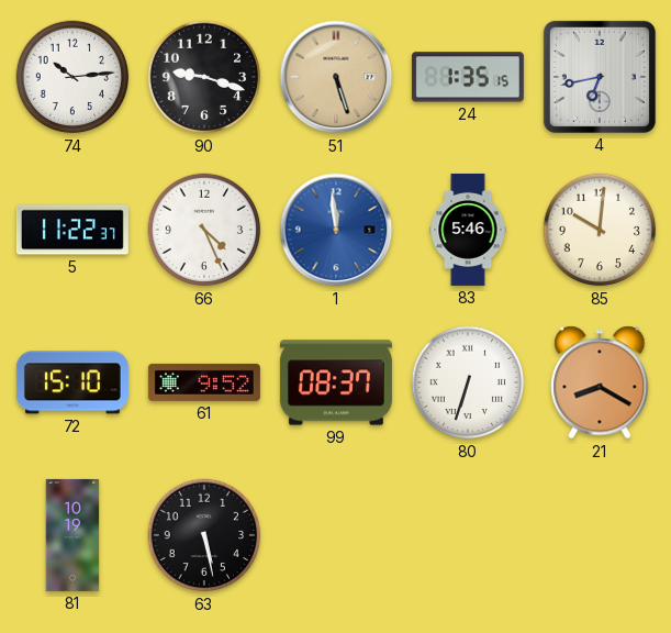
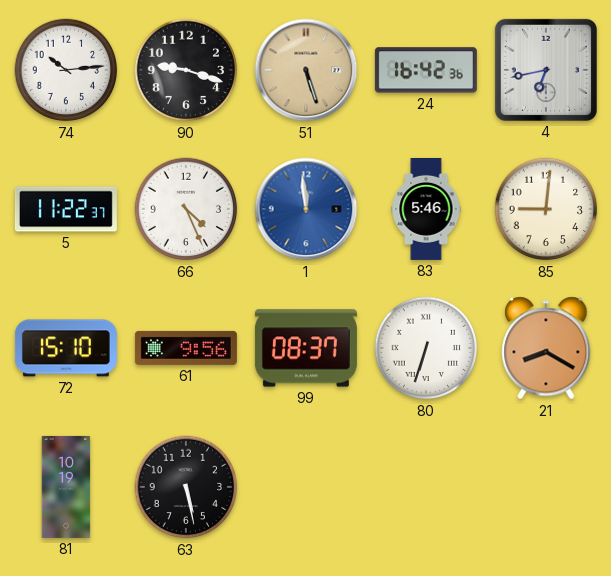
24: 1:35 -> 16:42 (426, 70)
85: 10:01 -> 9:01 (546, 209)
61: 9:52 -> 9:56 (186, 348)
